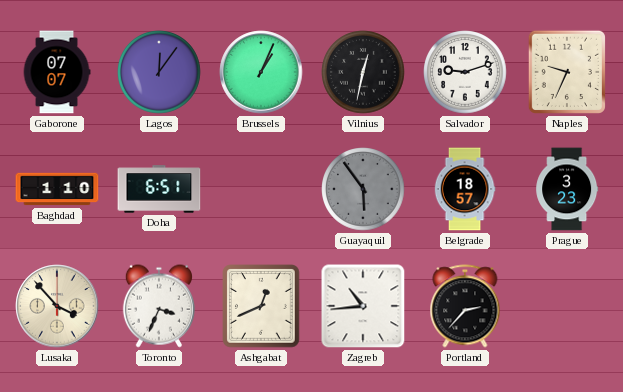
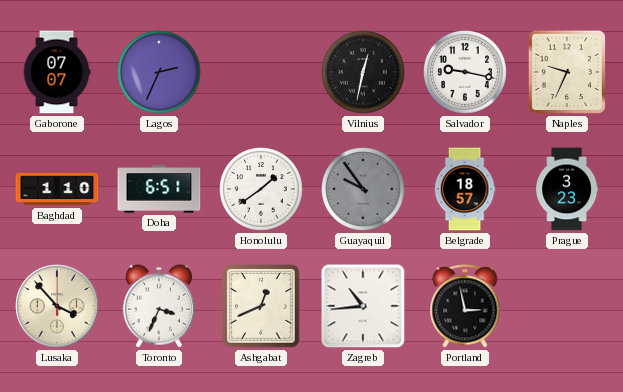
Lagos: 12:06 -> 2:34 (159, 72)
Brussels: 1:04 -> none (261, 72)
Salvador: 9:12 -> 9:17 (465, 72)
Honolulu: none -> 1:39 (261, 189)
Guayaquil: 5:54 -> 9:54 (363, 189)
Portland: 2:37 -> 2:58 (465, 306)
